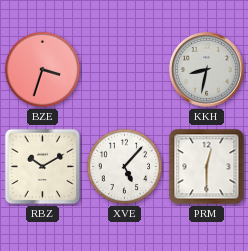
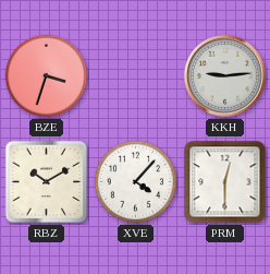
KKH: 8:32 -> 9:14 (224, 75)
XVE: 5:07 -> 4:07 (136, 182)
